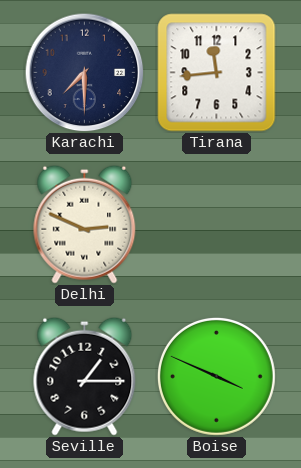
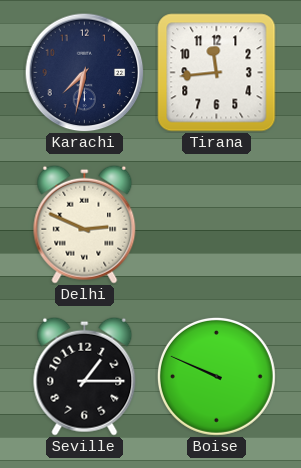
Karachi: 7:30 -> 7:32 (84, 72)
Boise: 3:49 -> 9:49 (216, 376)
